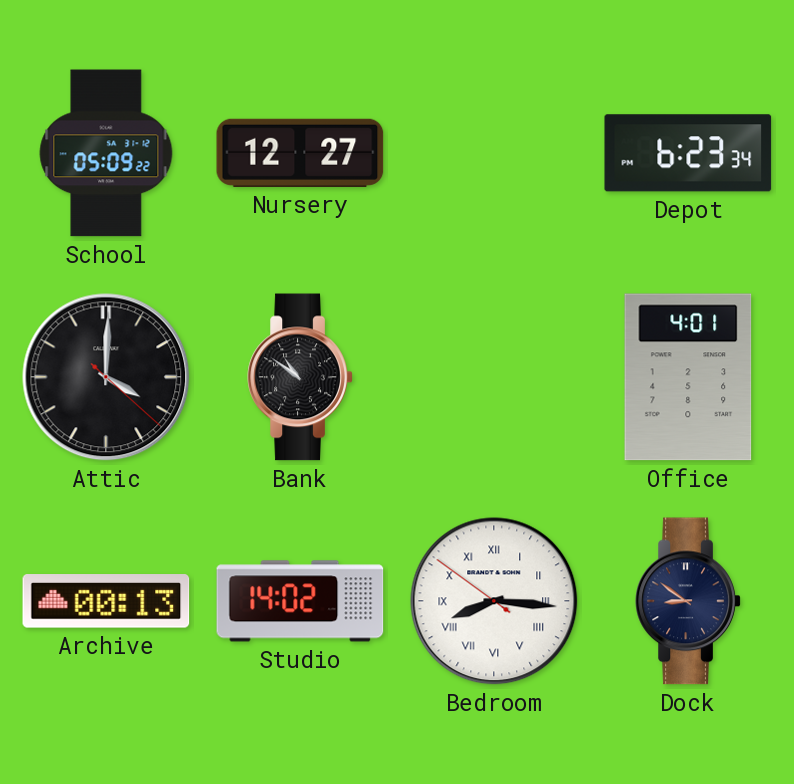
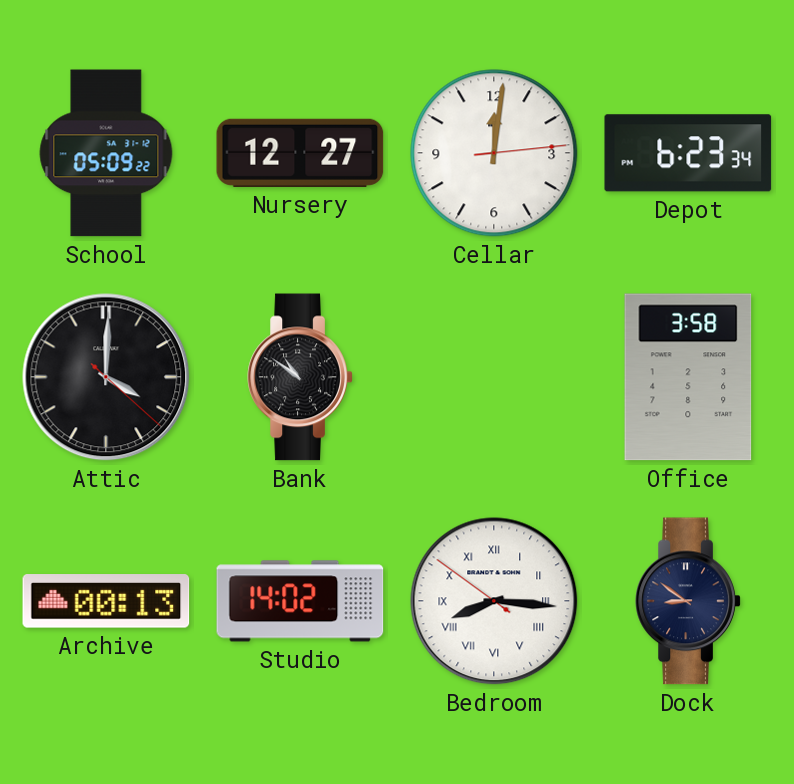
Cellar: none -> 12:01 (494, 153)
Office: 4:01 -> 3:58 (688, 377)
